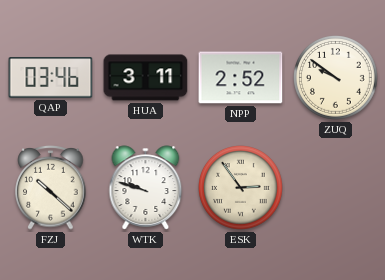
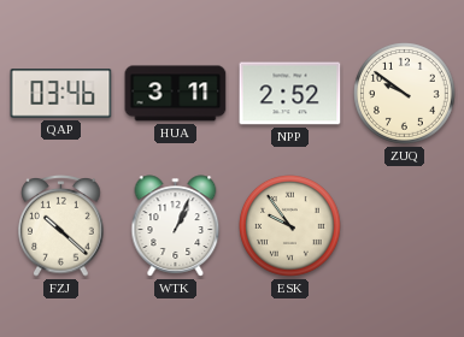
WTK: 9:48 -> 1:04 (176, 226)
ESK: 2:54 -> 9:54 (290, 226)
